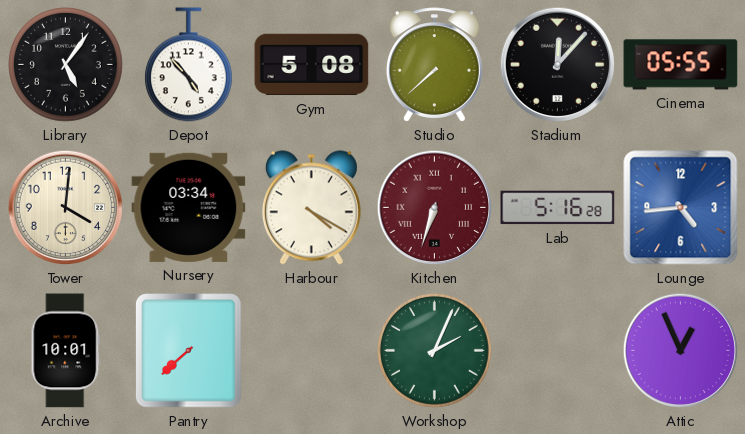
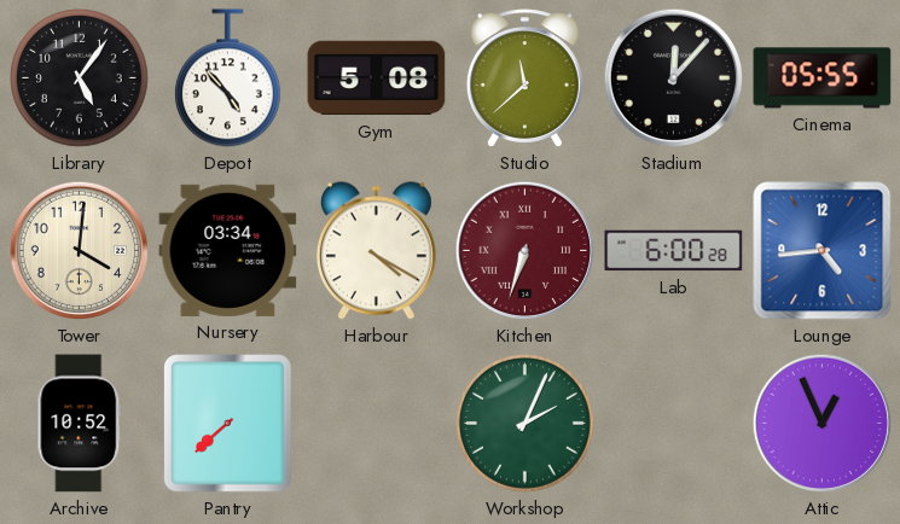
Studio: 7:38 -> 11:38 (524, 78)
Lab: 5:16 -> 6:00 (674, 251)
Archive: 10:01 -> 10:52 (80, 424)
